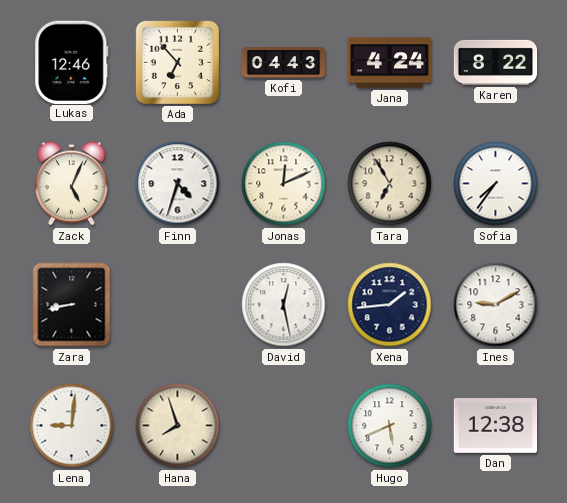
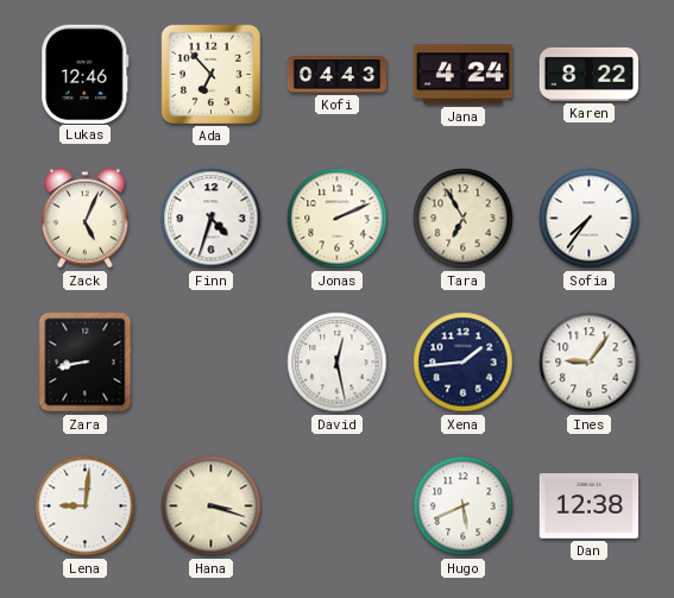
Jonas: 12:11 -> 2:11 (338, 219)
Ines: 9:10 -> 9:06 (590, 363)
Hana: 7:57 -> 3:18 (212, 506)
